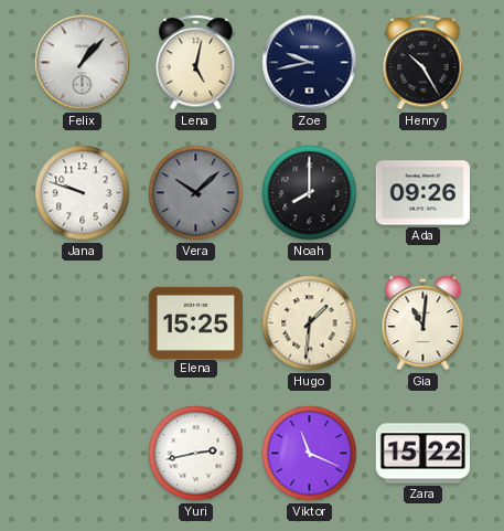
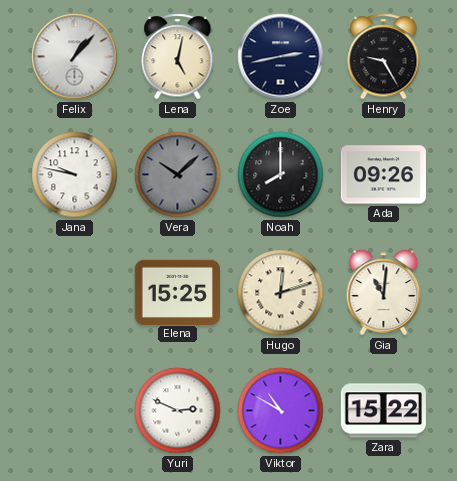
Zoe: 9:43 -> 2:43 (281, 57)
Henry: 10:25 -> 9:25 (384, 57)
Jana: 9:48 -> 9:47 (75, 175)
Hugo: 1:31 -> 12:12 (281, 293)
Yuri: 2:43 -> 2:49 (178, 411)
Viktor: 11:19 -> 10:50 (281, 411)
